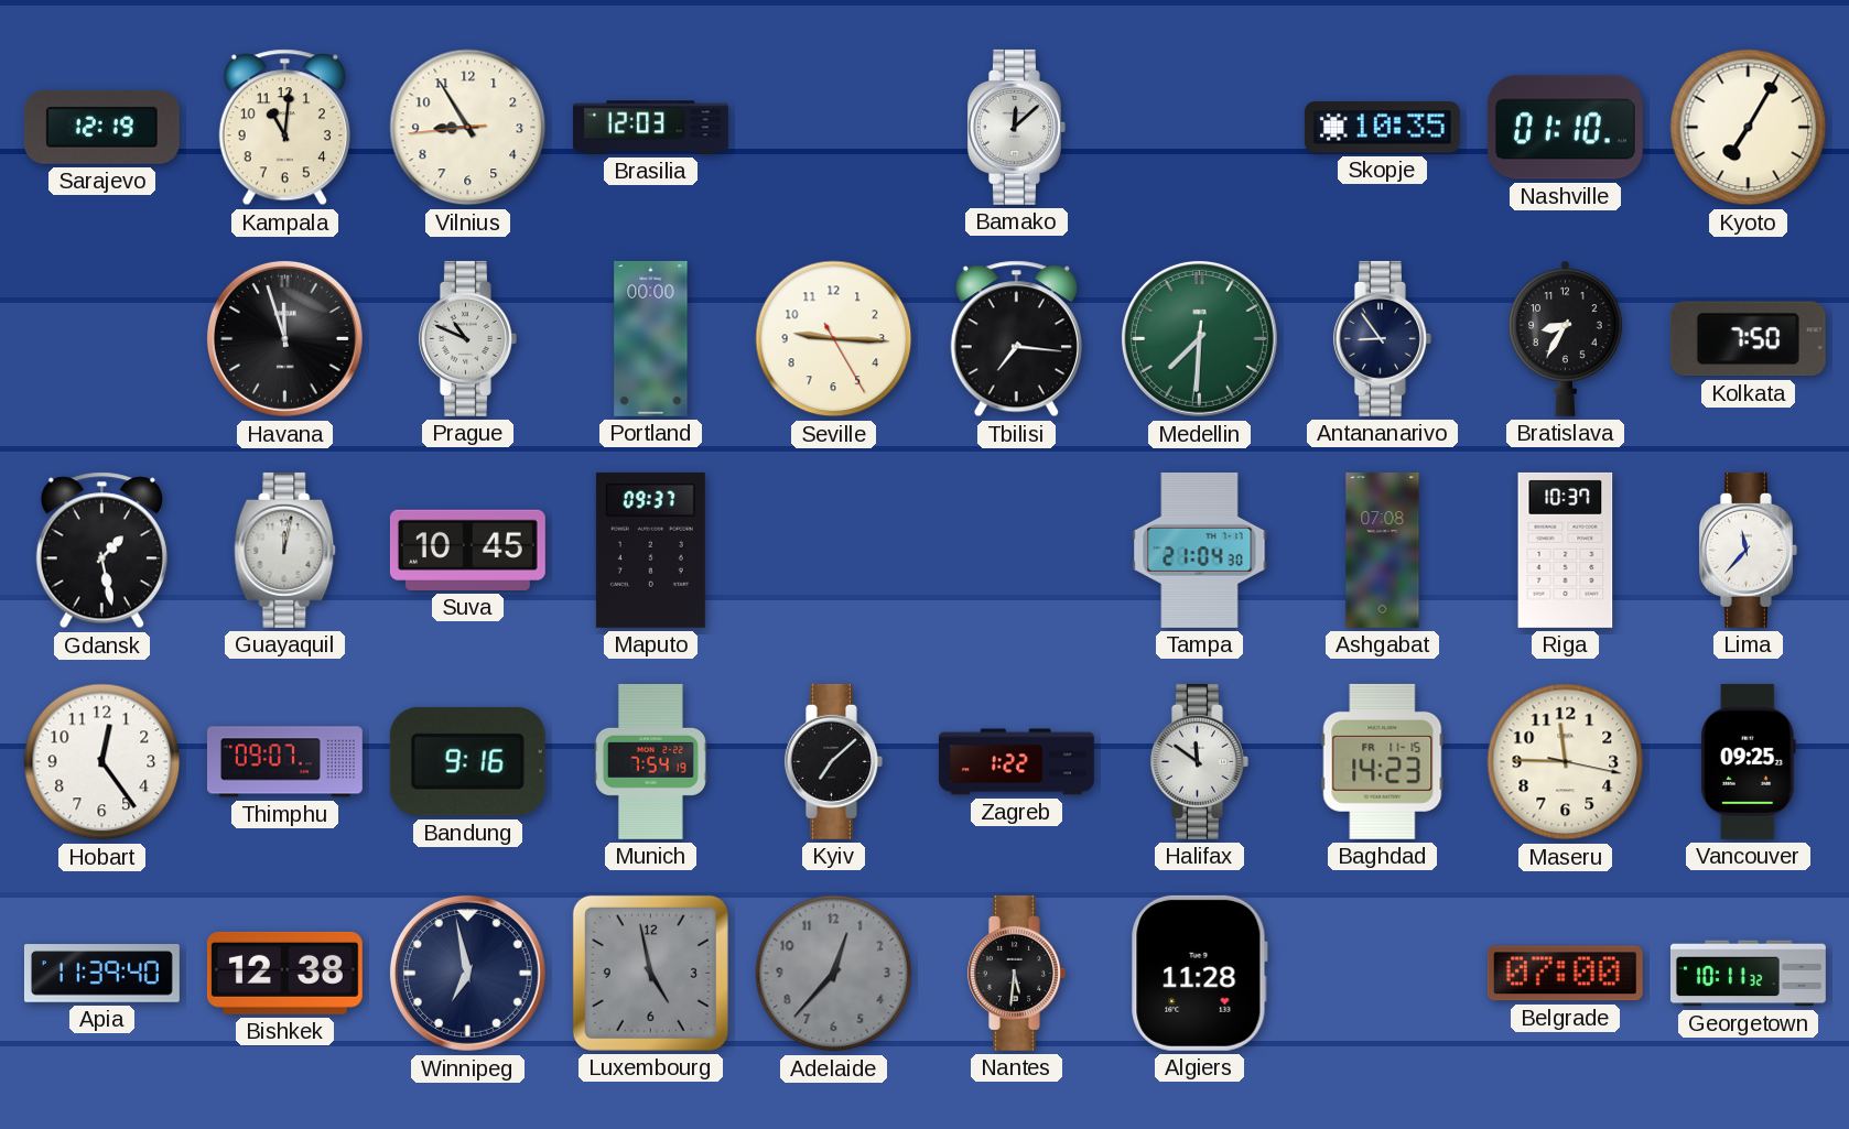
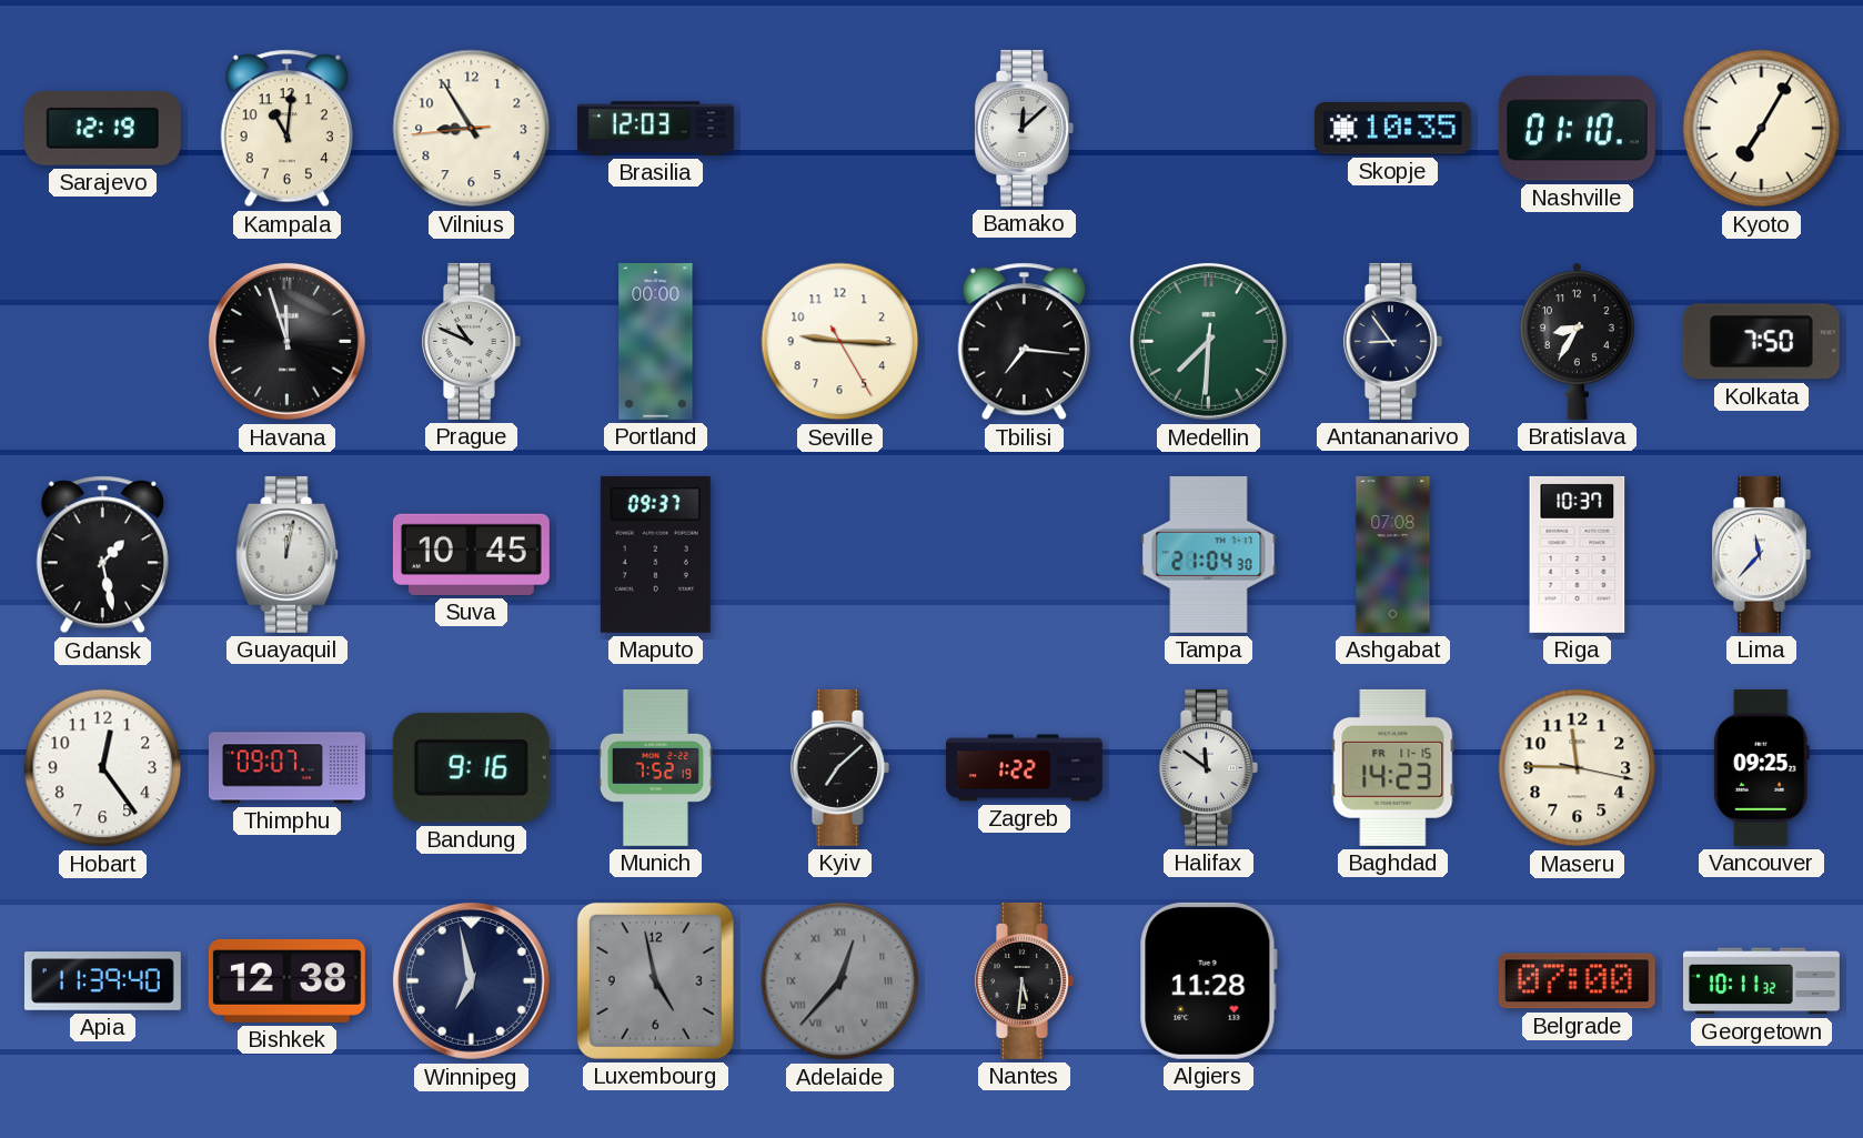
Munich: 7:54 -> 7:52 (655, 767)
Adelaide numerals: Arabic -> Roman (840, 981)
